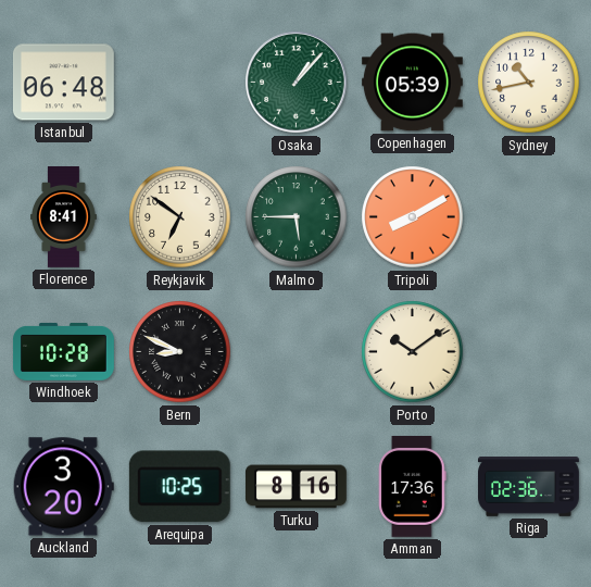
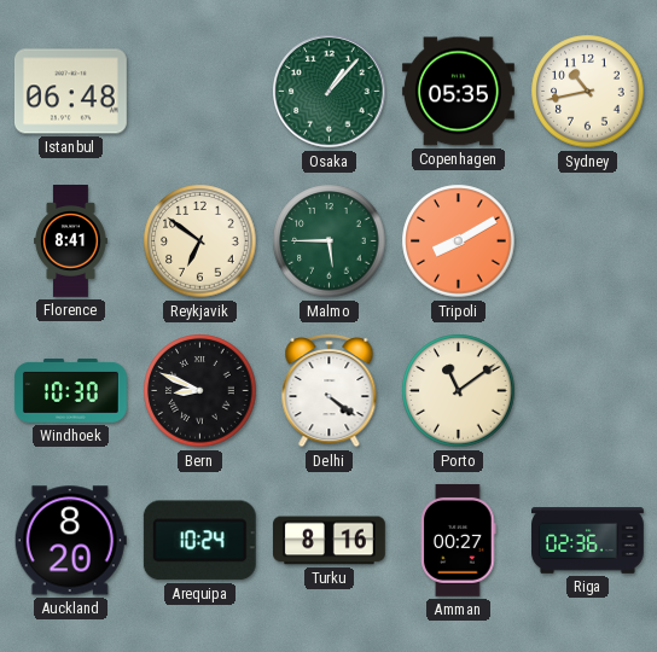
Copenhagen: 05:39 -> 05:35 (458, 92)
Windhoek: 10:28 -> 10:30 (70, 390)
Delhi: none -> 4:21 (330, 390)
Porto: 10:09 -> 11:09 (459, 391)
Auckland: 3:20 -> 8:20 (70, 541)
Arequipa: 10:25 -> 10:24 (199, 541)
Amman: 17:36 -> 00:27 (459, 540)
